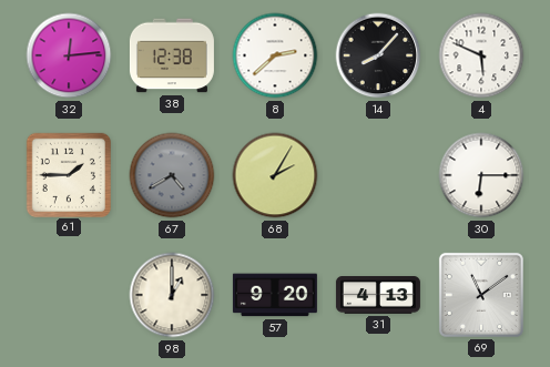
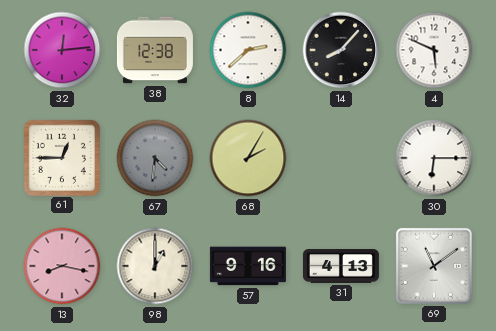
61: 1:45 -> 12:45 (61, 157)
67: 4:40 -> 4:31 (155, 158)
13: none -> 8:17 (62, 266)
57: 9:20 -> 9:16 (248, 266)
